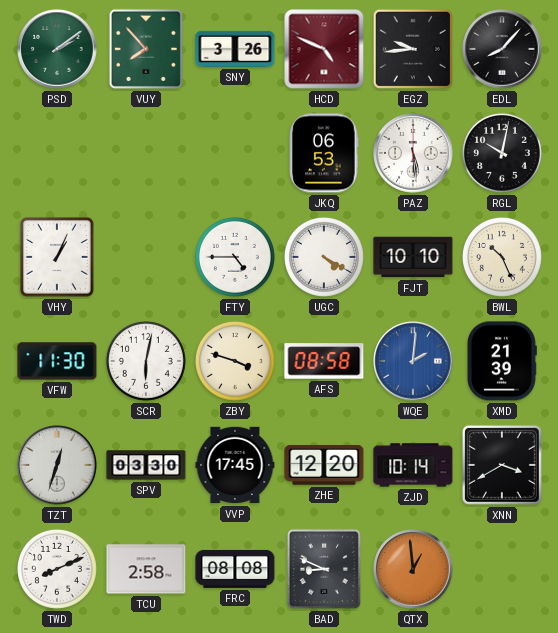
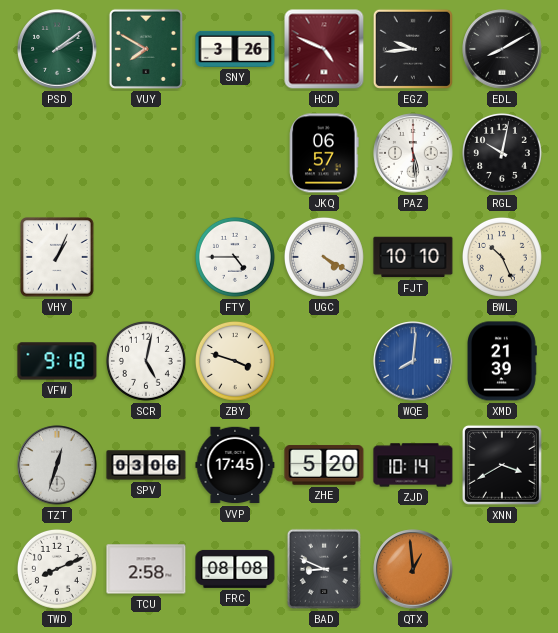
VUY: 7:53 -> 7:50 (146, 49)
EDL: 8:07 -> 8:10 (502, 49)
JKQ: 06:53 -> 06:57 (324, 153)
VFW: 11:30 -> 9:18 (57, 361)
SCR: 6:02 -> 5:02 (146, 361)
AFS: 08:58 -> none (324, 361)
WQE: 2:01 -> 8:01 (413, 361)
SPV: 03:30 -> 03:06 (146, 465)
ZHE: 12:20 -> 5:20 (324, 465)
